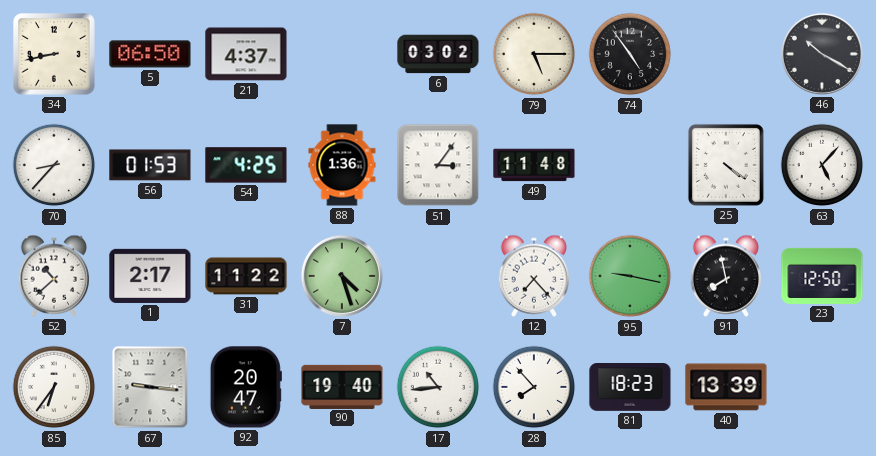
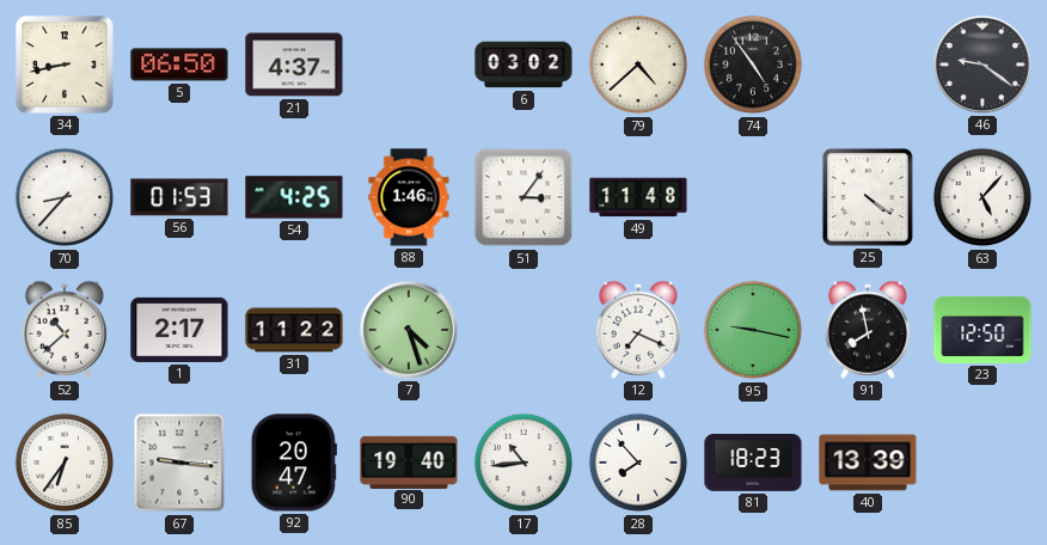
79: 5:15 -> 4:38 (638, 65)
46: 10:20 -> 9:21 (982, 65)
88: 1:36 -> 1:46 (409, 197)
12: 7:23 -> 7:19 (637, 330)
